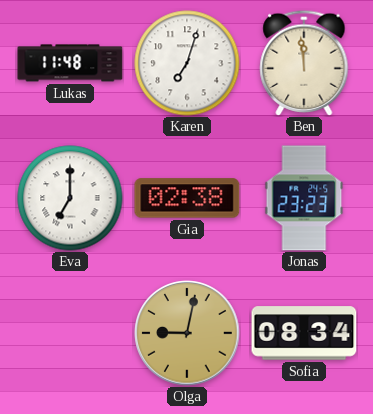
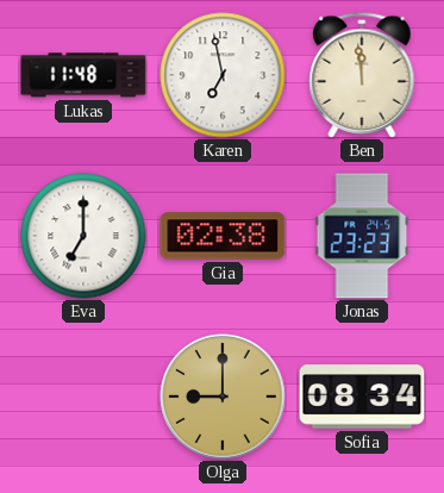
Karen: 7:03 -> 6:58 (223, 75)
Olga: 9:02 -> 9:00 (223, 397)
